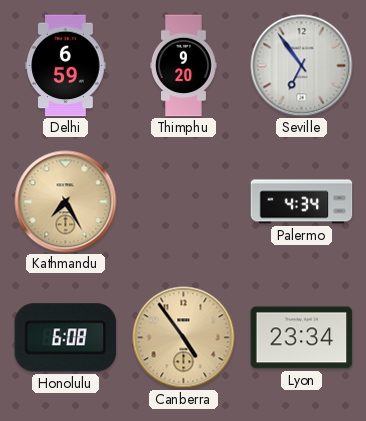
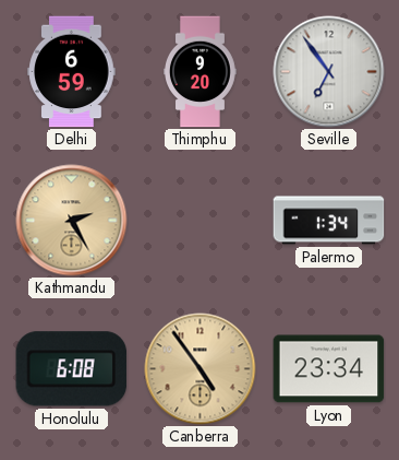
Kathmandu: 7:25 -> 2:25 (72, 221)
Palermo: 4:34 -> 1:34 (329, 221)
